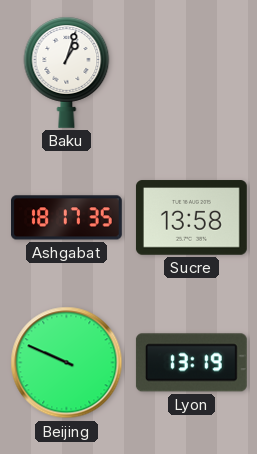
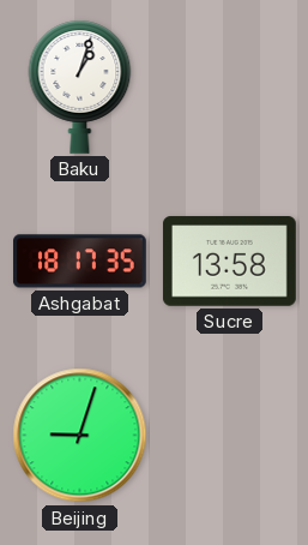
Beijing: 9:49 -> 9:03 (80, 436)
Lyon: 13:19 -> none (191, 363)
